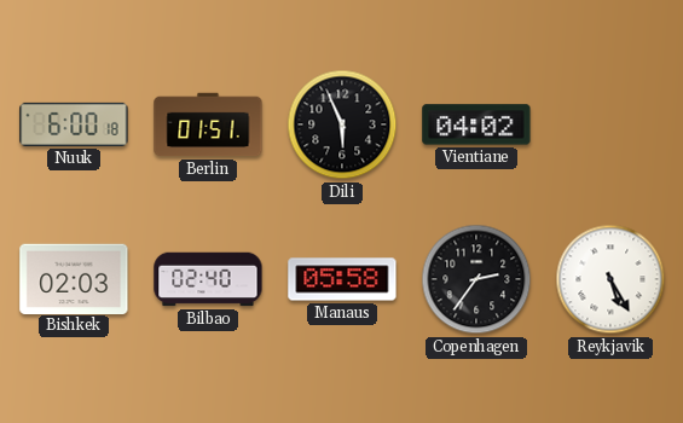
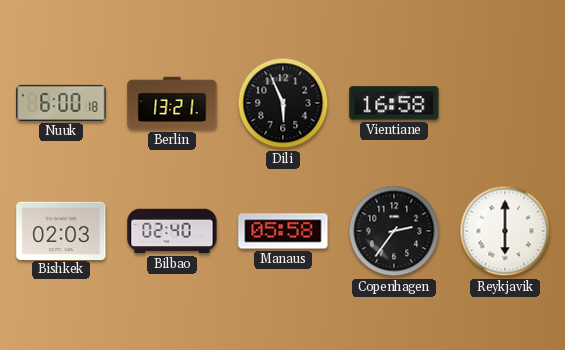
Berlin: 01:51 -> 13:21 (172, 103)
Vientiane: 04:02 -> 16:58 (394, 103)
Reykjavik: 5:25 -> 6:00 (505, 231)
